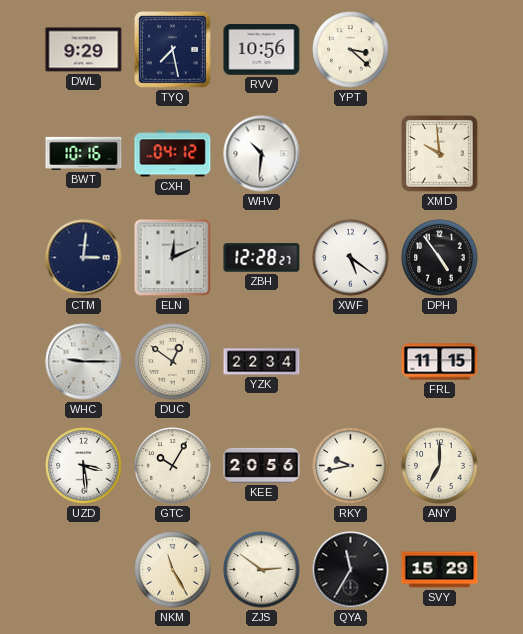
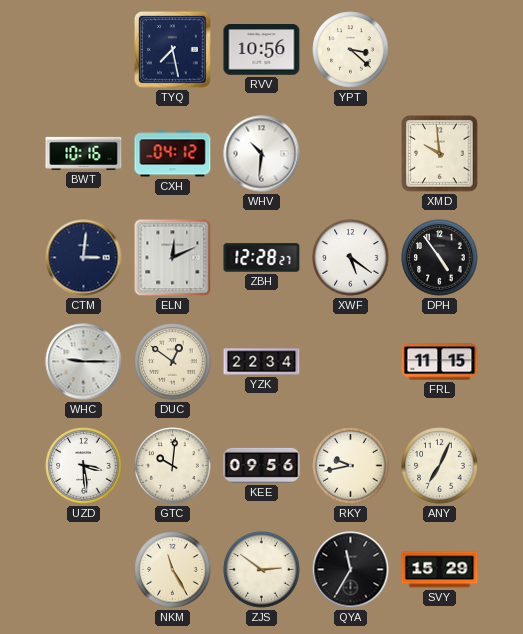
DWL: 9:29 -> none (84, 50)
GTC: 10:05 -> 10:01 (173, 466)
KEE: 20:56 -> 09:56 (262, 465)
ANY: 7:00 -> 7:04 (440, 466)
